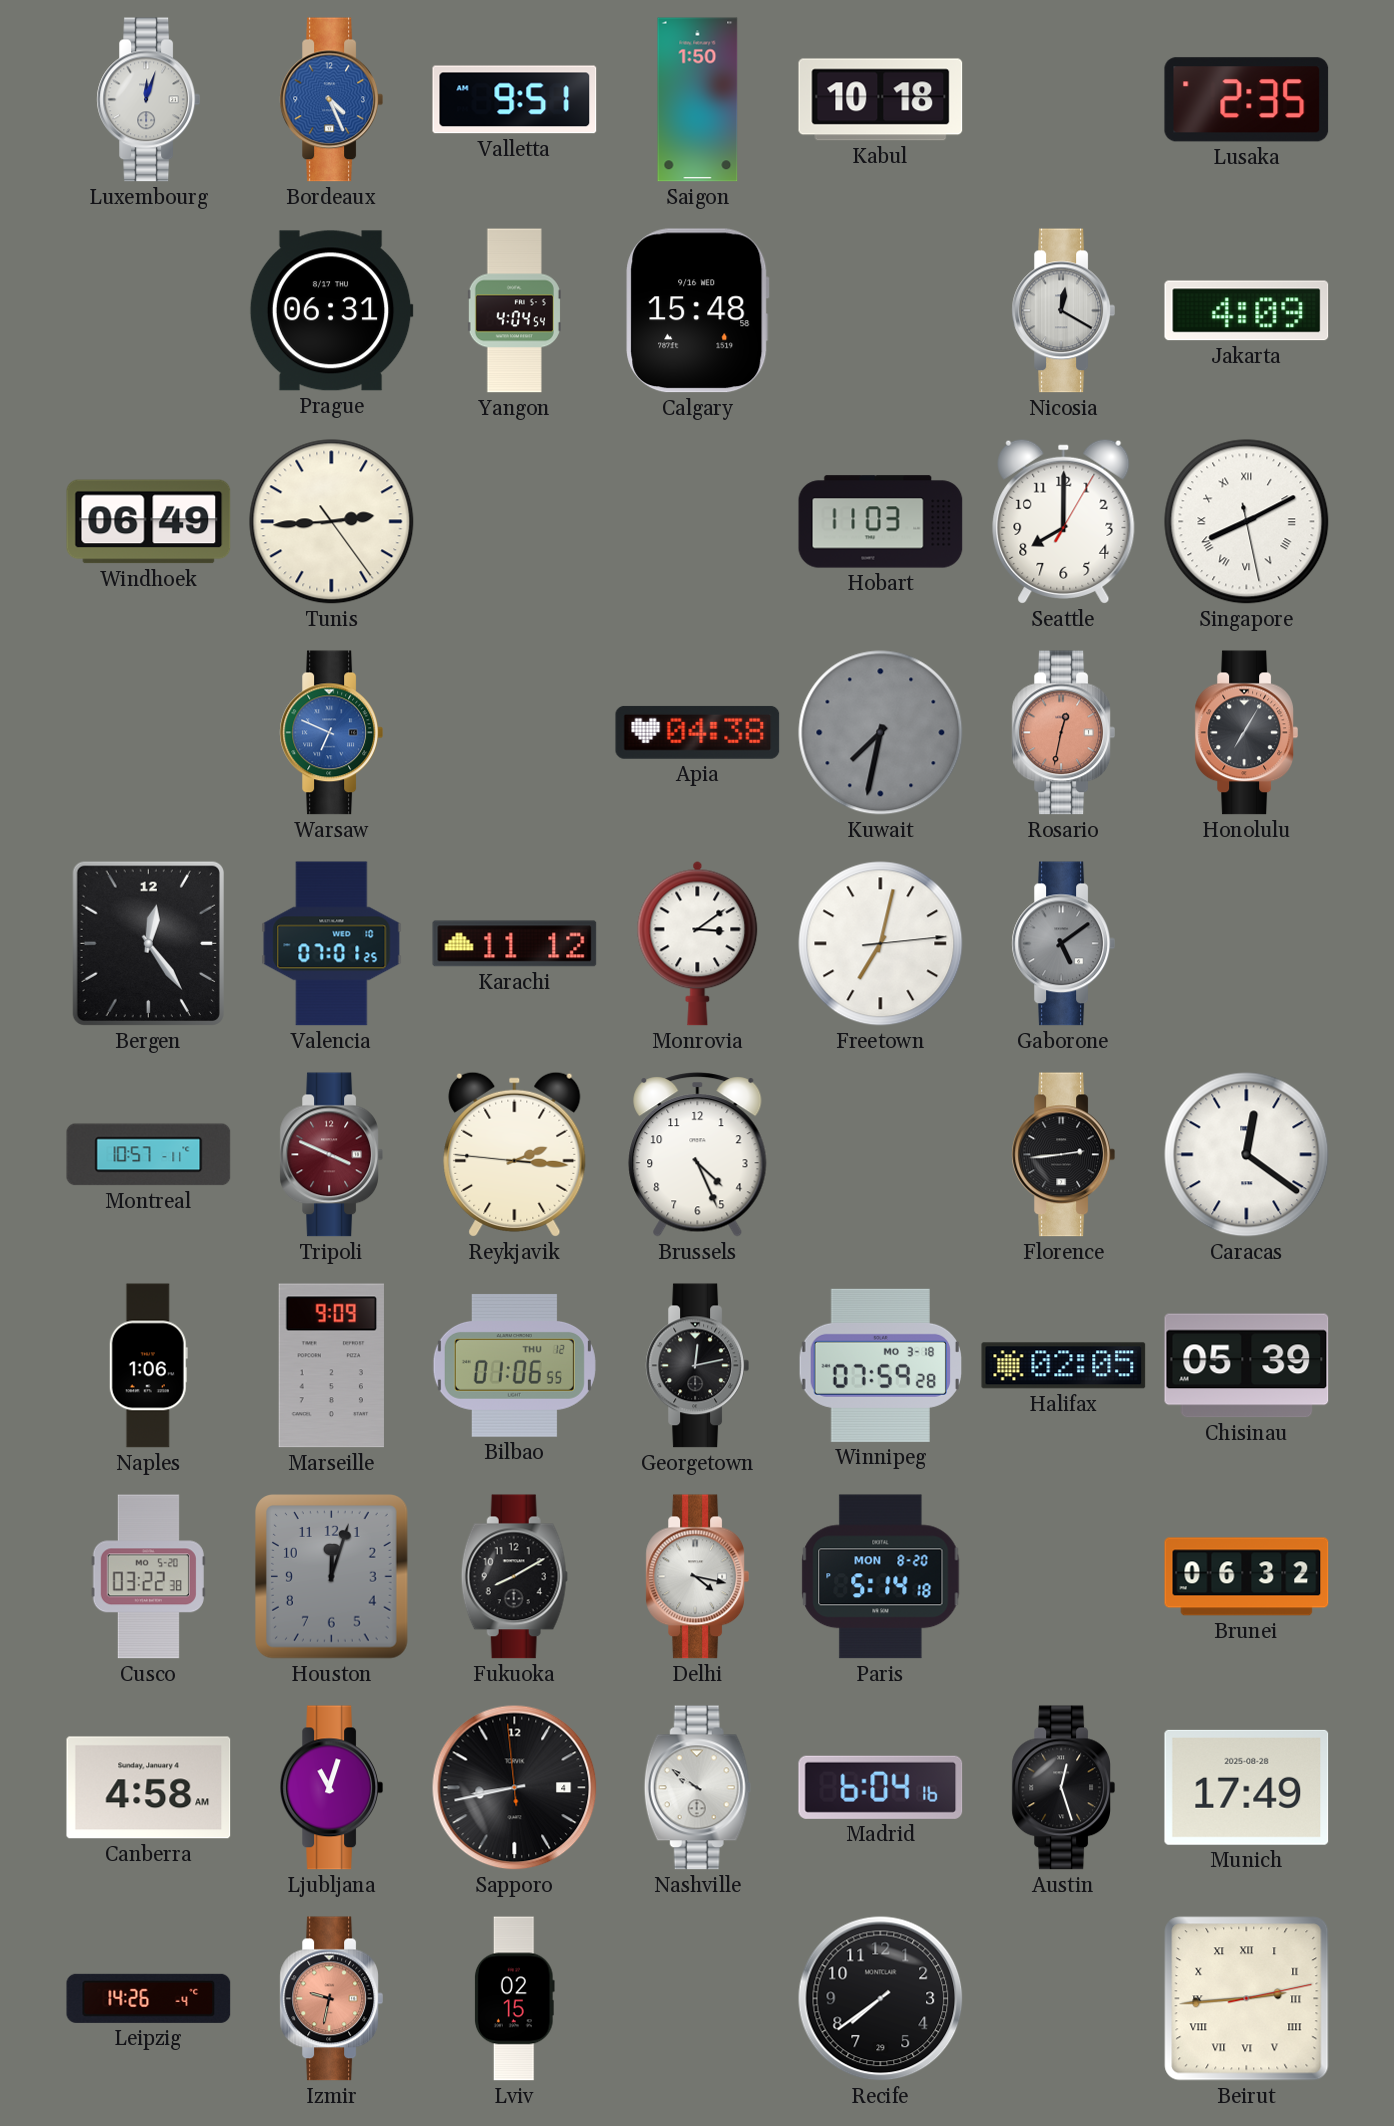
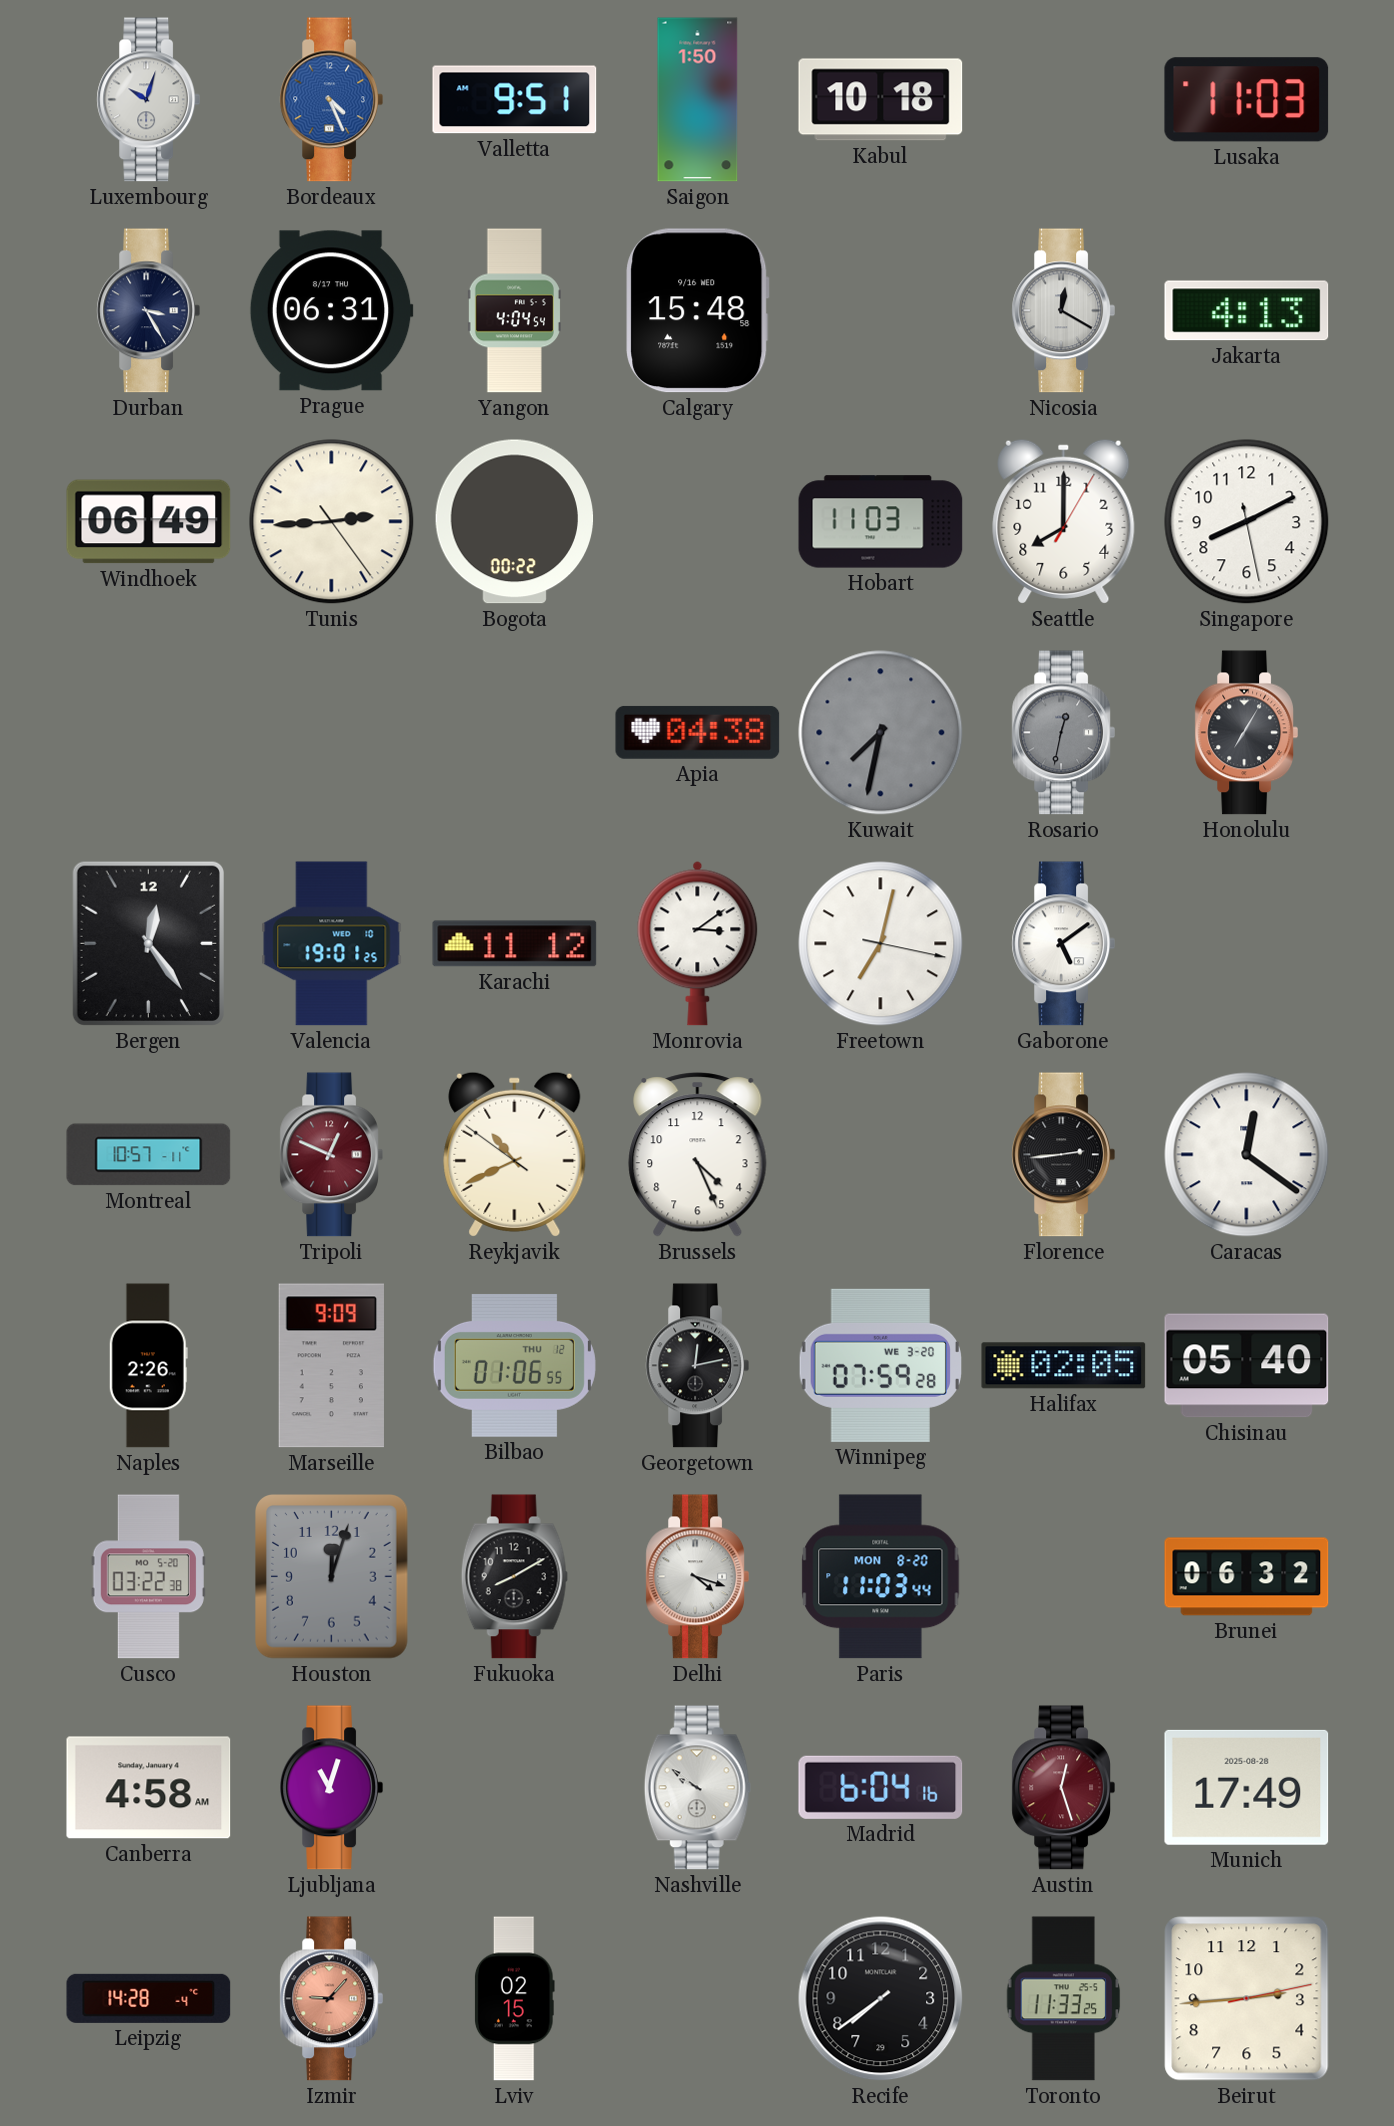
Luxembourg: 12:03 -> 10:03 (148, 100)
Lusaka: 2:35 -> 11:03 (1247, 100)
Durban: none -> 3:25 (148, 311)
Jakarta: 4:09 -> 4:13 (1247, 311)
Bogota: none -> 00:22 (515, 522)
Singapore numerals: Roman -> Arabic (1247, 522)
Warsaw: 6:49 -> none (331, 733)
Rosario dial: salmon -> grey (1063, 733)
Valencia: 07:01 -> 19:01 (332, 944)
Freetown: 7:02:14 -> 7:02:17 (881, 944)
Gaborone dial: grey -> white (1063, 944)
Tripoli: 3:49 -> 12:49 (331, 1155)
Reykjavik: 2:15 -> 10:40 (515, 1154)
Naples: 1:06 -> 2:26 (148, 1366)
Winnipeg date: MO 3-18 -> WE 3-20 (880, 1365)
Chisinau: 05:39 -> 05:40 (1247, 1366)
Delhi: 4:17 -> 4:18 (697, 1577)
Paris: 5:14 -> 11:03 (881, 1577)
Sapporo: 8:42 -> none (515, 1788)
Austin dial: black -> burgundy (1063, 1788)
Leipzig: 14:26 -> 14:28 (149, 1998)
Izmir: 9:32 -> 9:07 (331, 1999)
Toronto: none -> 11:33 (1064, 1999)
Beirut numerals: Roman -> Arabic (1247, 1999)
